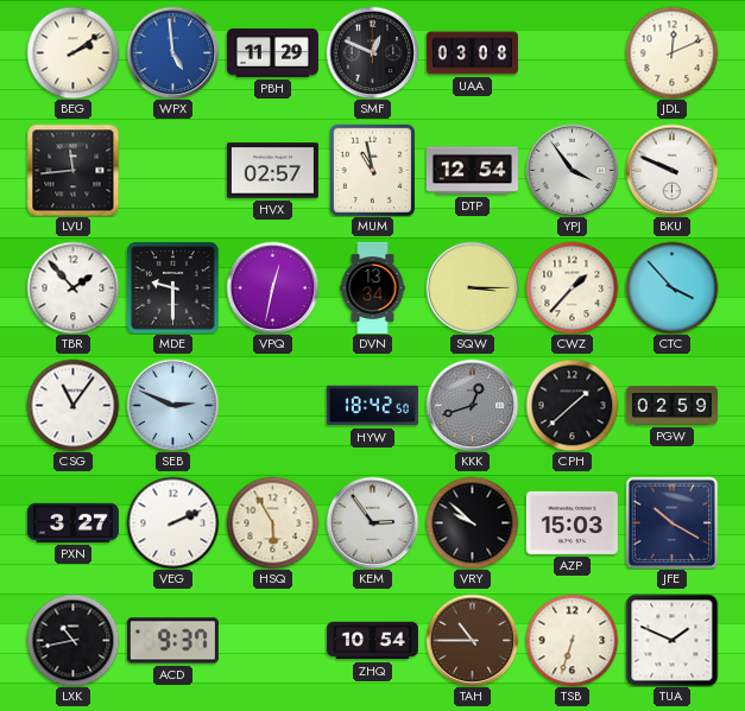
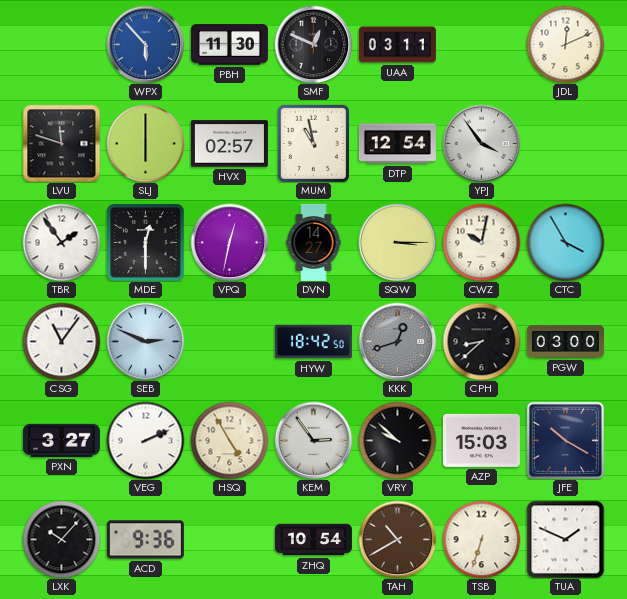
BEG: 2:09 -> none (72, 52)
WPX: 4:59 -> 5:53 (145, 44)
PBH: 11:29 -> 11:30 (229, 45)
UAA: 03:08 -> 03:11 (397, 45)
LVU: 11:44 -> 11:48 (61, 143)
SLJ: none -> 6:00 (145, 143)
BKU: 9:49 -> none (671, 170)
TBR: 1:53 -> 1:54 (61, 242)
MDE: 9:30 -> 12:30 (145, 242)
DVN: 13:34 -> 14:27 (314, 242)
CWZ: 1:37 -> 10:02 (481, 242)
CTC: 3:53 -> 3:55 (565, 242)
CPH: 1:38 -> 8:38 (481, 341)
PGW: 02:59 -> 03:00 (565, 342)
HSQ: 5:55 -> 4:55 (229, 440)
LXK: 10:43 -> 10:07 (61, 539)
ACD: 9:37 -> 9:36 (145, 540)
TAH: 10:45 -> 10:40 (397, 539)
